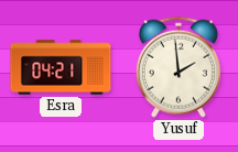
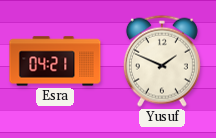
Yusuf: 1:59 -> 1:49 (162, 61)
